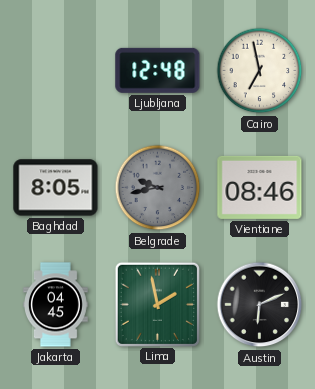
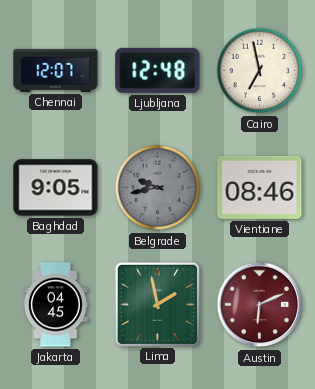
Chennai: none -> 12:07 (56, 70)
Baghdad: 8:05 -> 9:05 (56, 188)
Austin dial: black -> burgundy (260, 305)
